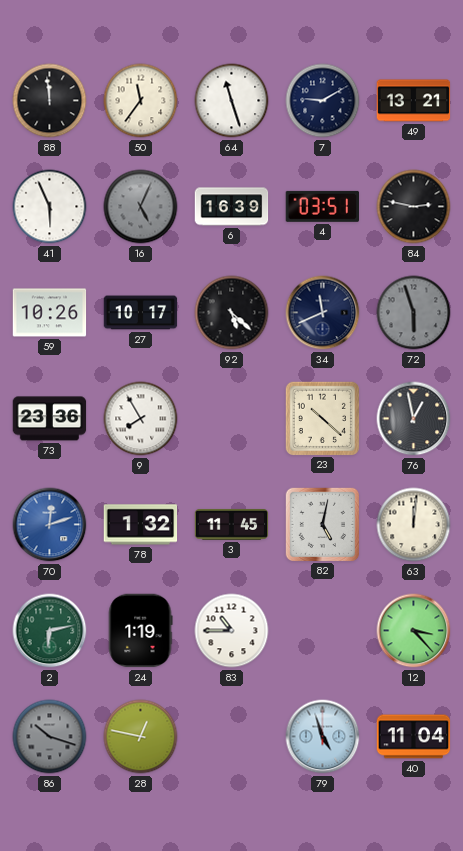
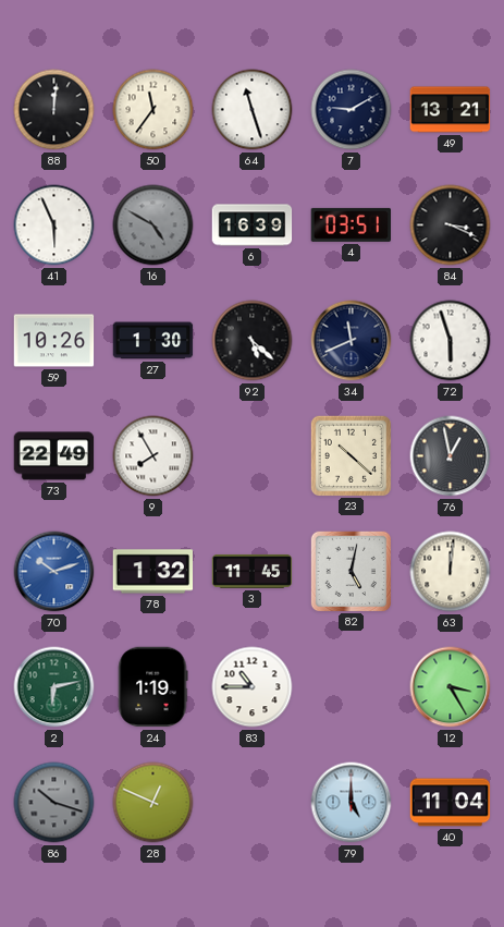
88: 11:59 -> 12:01 (54, 110)
16: 5:04 -> 4:50 (153, 225)
84: 2:47 -> 3:19 (451, 225)
27: 10:17 -> 1:30 (153, 341)
72 dial: grey -> white (451, 341)
73: 23:36 -> 22:49 (54, 456)
70: 12:12 -> 10:12 (54, 572)
12: 3:23 -> 3:25 (451, 687)
28: 12:47 -> 12:49 (153, 803)
79: 4:57 -> 5:00 (352, 803)
